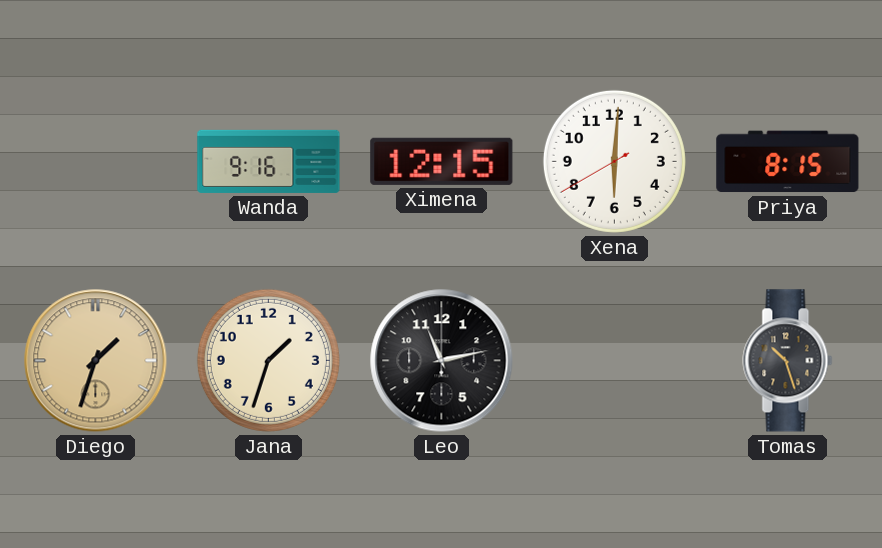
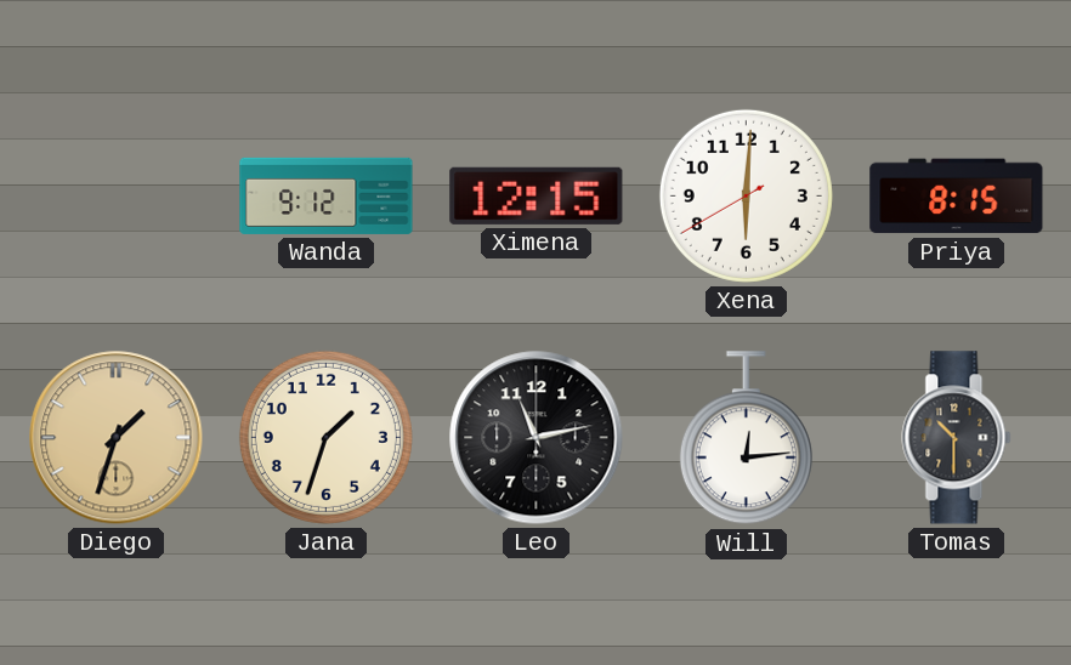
Wanda: 9:16 -> 9:12 (327, 195)
Will: none -> 12:14 (746, 438)
Tomas: 10:27 -> 10:30 (957, 438)
